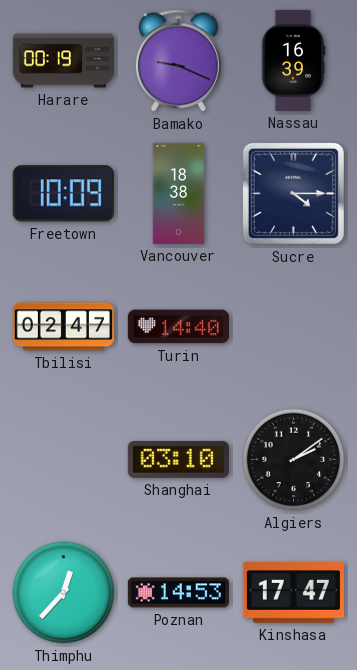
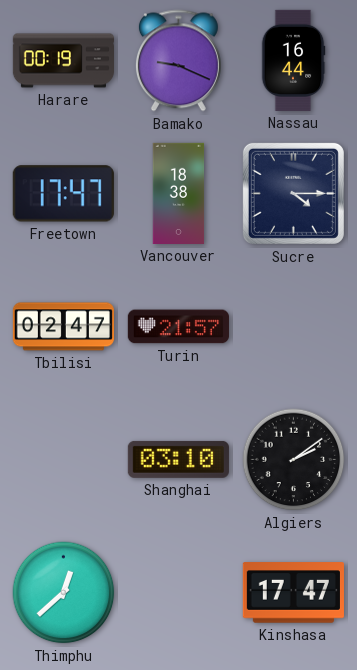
Nassau: 16:39 -> 16:44 (293, 60)
Freetown: 10:09 -> 17:47 (63, 194)
Turin: 14:40 -> 21:57 (178, 327)
Thimphu: 12:37 -> 12:38 (64, 593)
Poznan: 14:53 -> none (178, 593)
